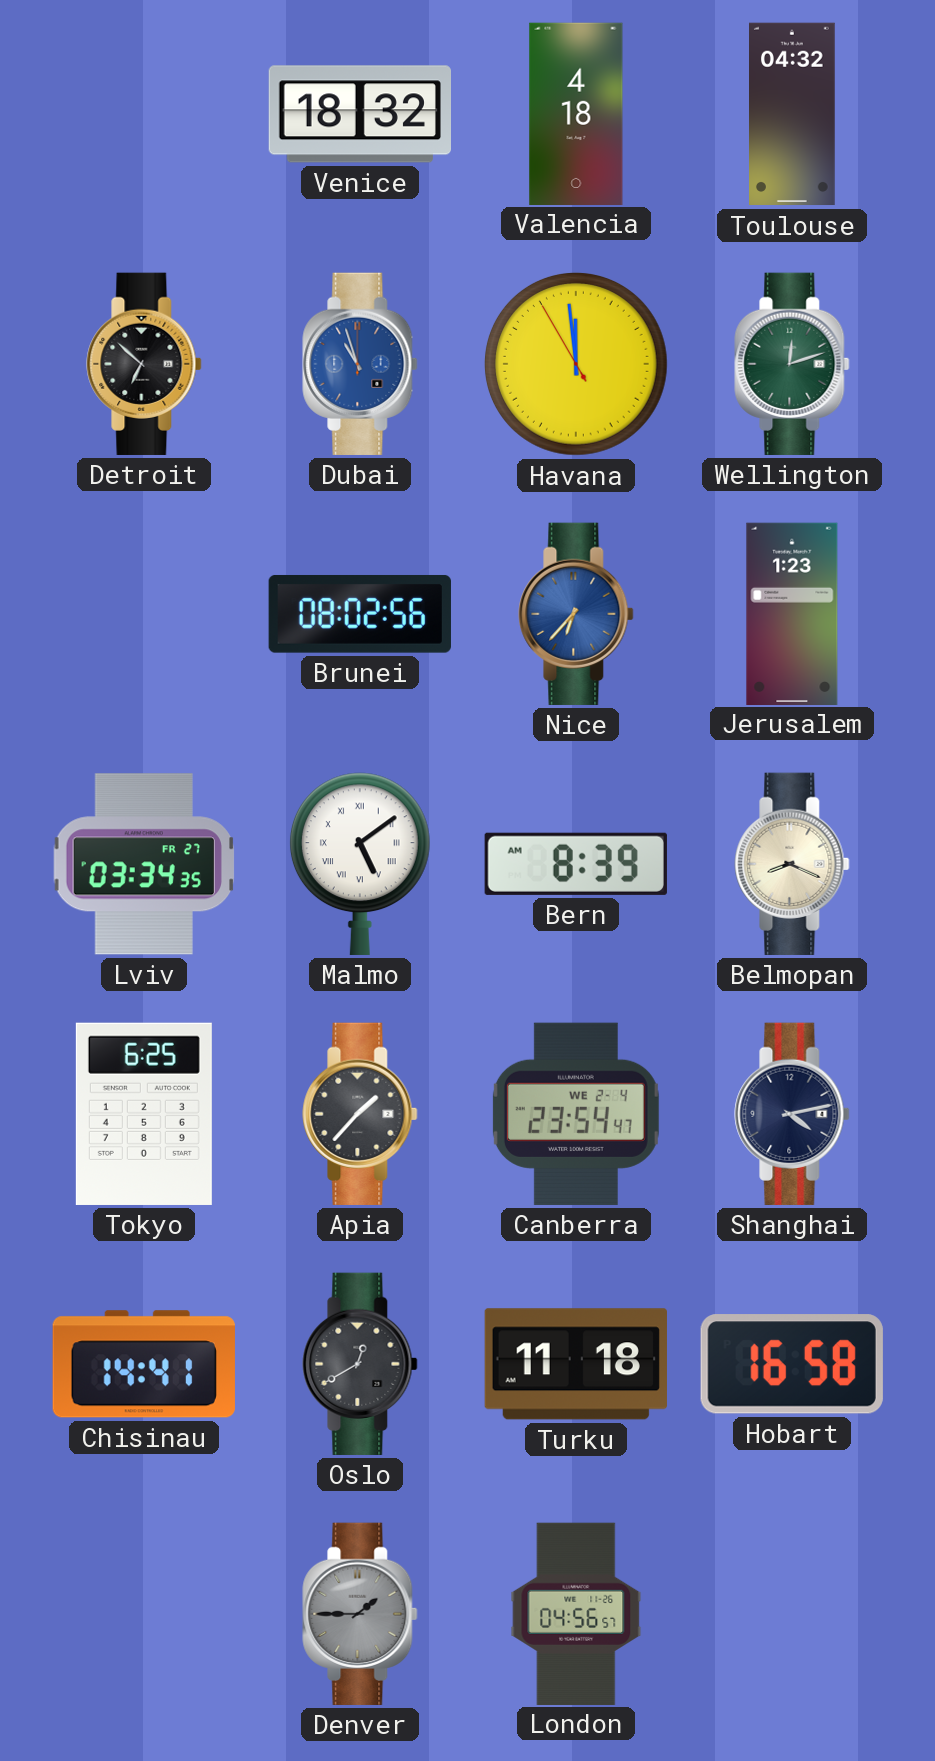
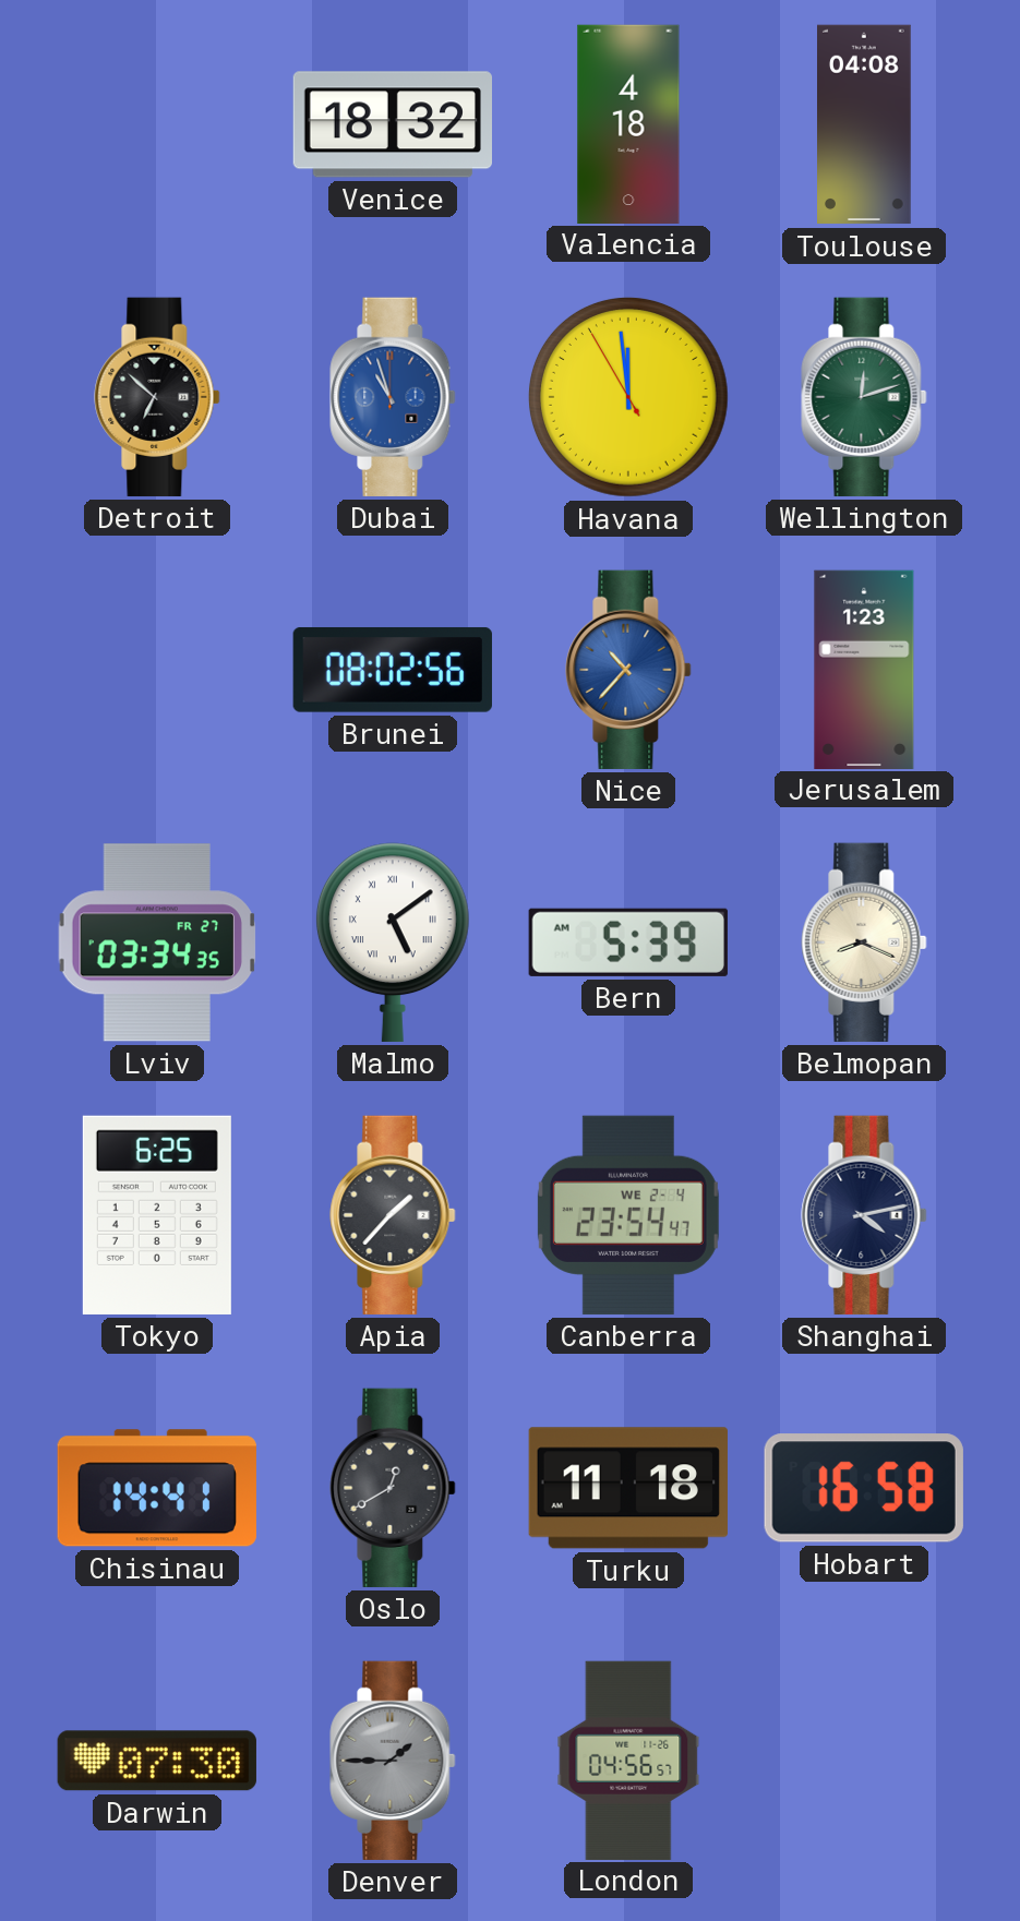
Toulouse: 04:32 -> 04:08 (865, 124)
Nice: 6:37 -> 10:37 (628, 670)
Bern: 8:39 -> 5:39 (628, 943)
Darwin: none -> 07:30 (157, 1761)
